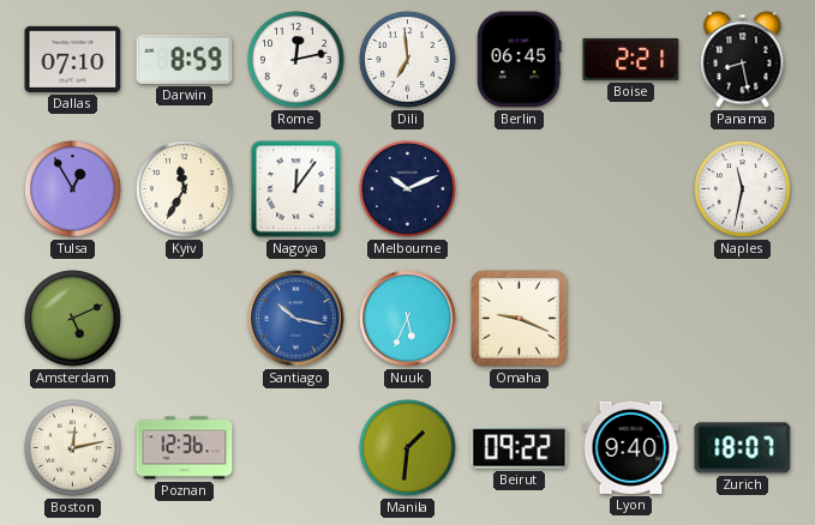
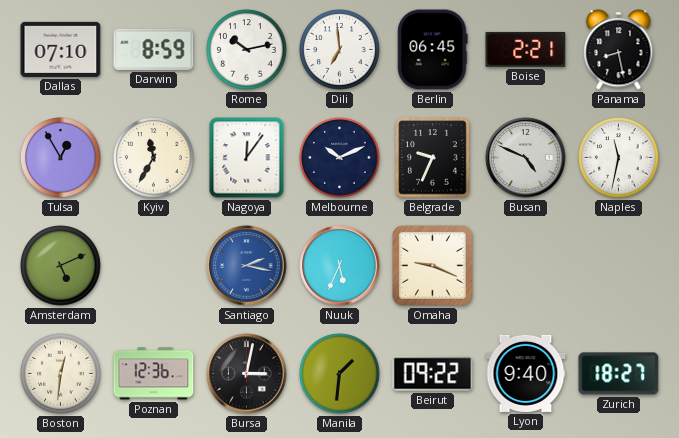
Rome: 12:13 -> 10:13 (247, 50)
Belgrade: none -> 9:34 (433, 158)
Busan: none -> 4:49 (526, 158)
Santiago: 10:17 -> 2:17 (247, 266)
Boston: 12:13 -> 12:31 (61, 374)
Bursa: none -> 3:02 (247, 374)
Zurich: 18:07 -> 18:27 (619, 374)
